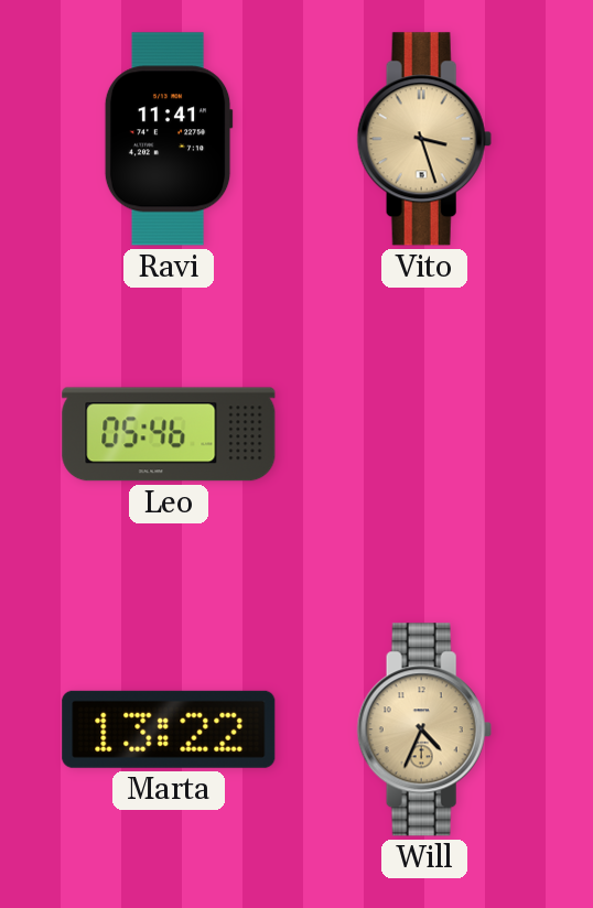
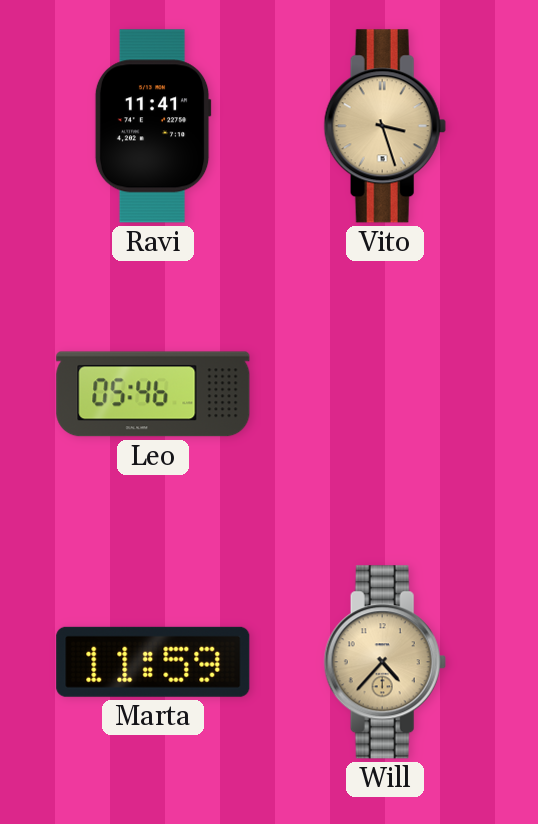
Marta: 13:22 -> 11:59 (153, 662)
Will: 4:34 -> 4:37 (385, 662)
